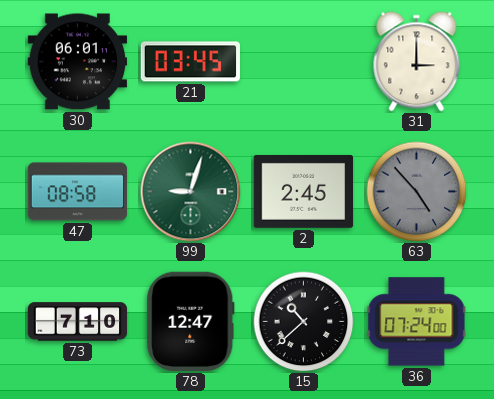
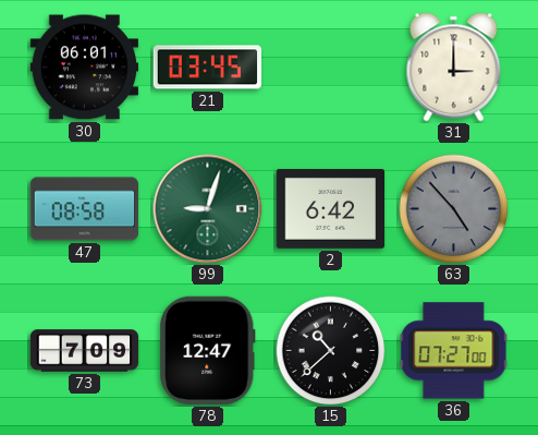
2: 2:45 -> 6:42 (331, 208)
73: 7:10 -> 7:09 (85, 351)
36: 07:24 -> 07:27 (454, 351)
